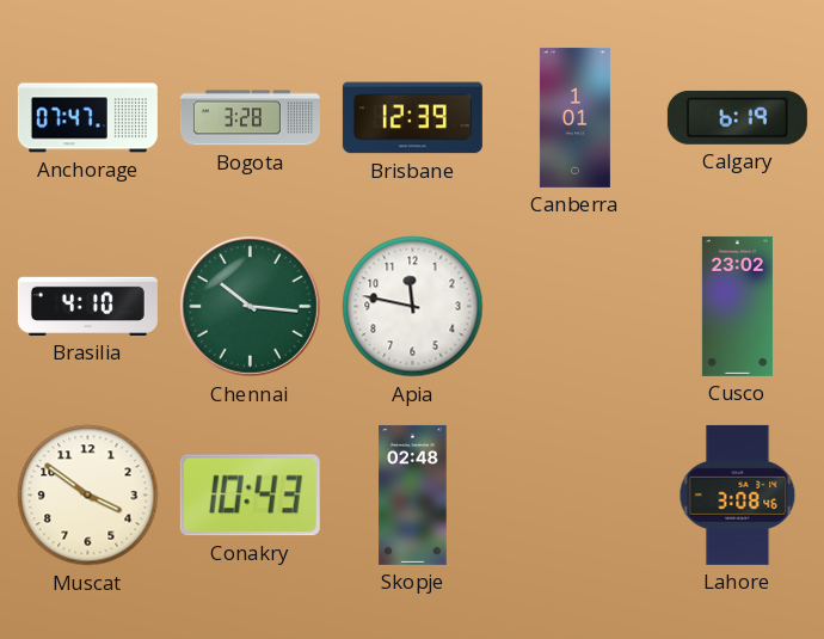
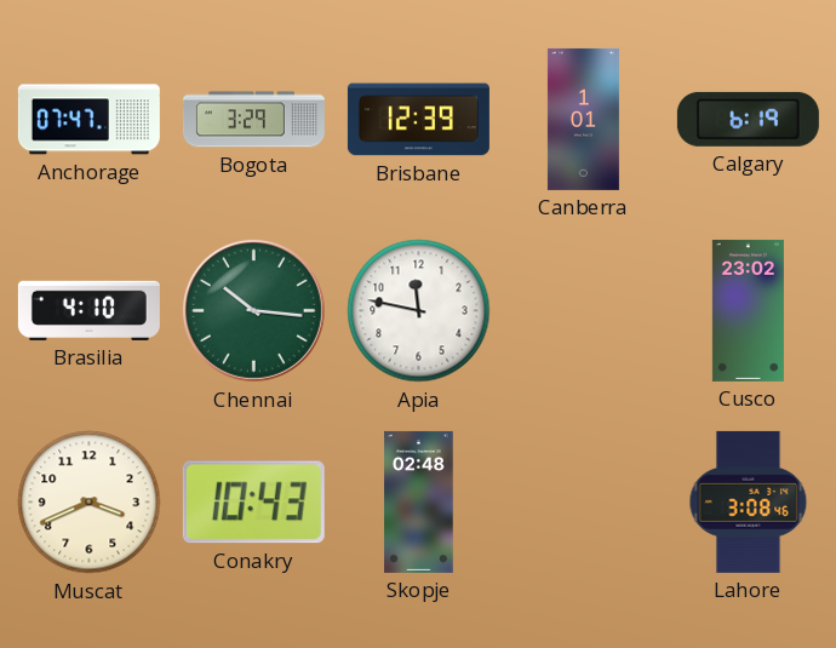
Bogota: 3:28 -> 3:29 (253, 120)
Muscat: 3:51 -> 3:41 (90, 503)
